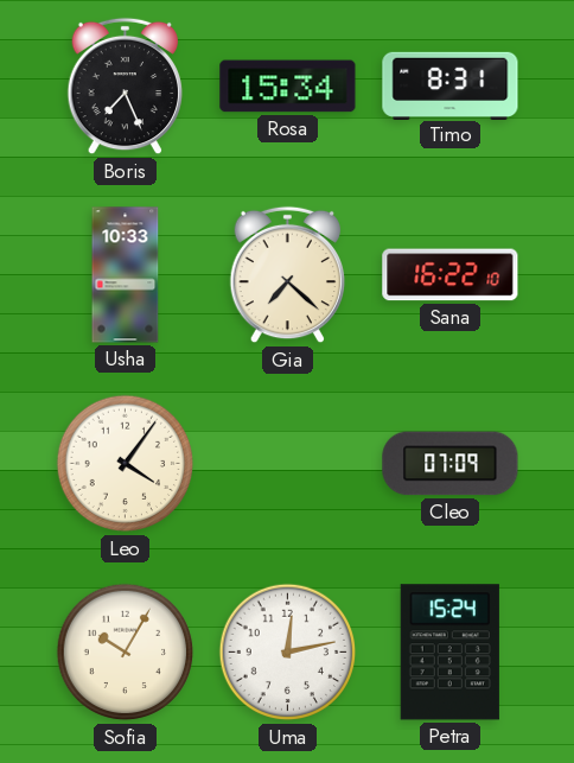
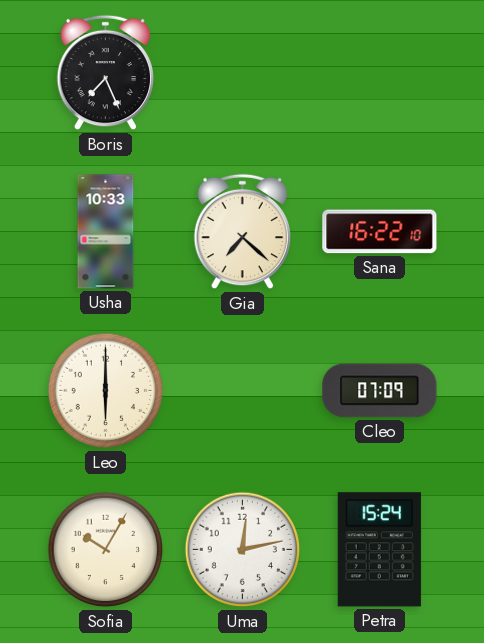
Rosa: 15:34 -> none (288, 87)
Timo: 8:31 -> none (451, 85)
Leo: 4:06 -> 6:00 (106, 391)
